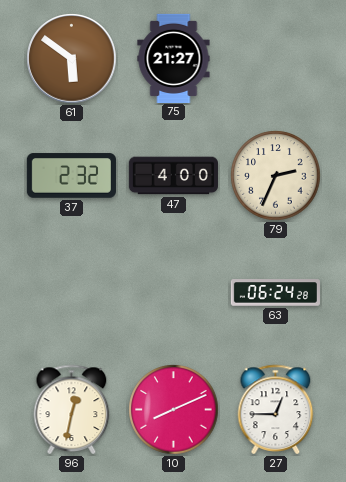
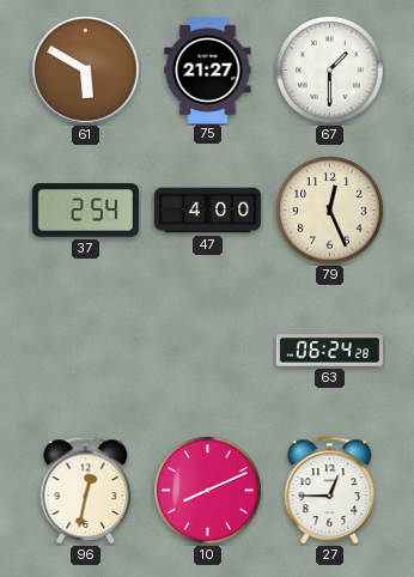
61: 5:51 -> 5:50 (86, 71)
67: none -> 1:30 (330, 71)
37: 2:32 -> 2:54 (85, 211)
79: 2:34 -> 12:26 (330, 211)
